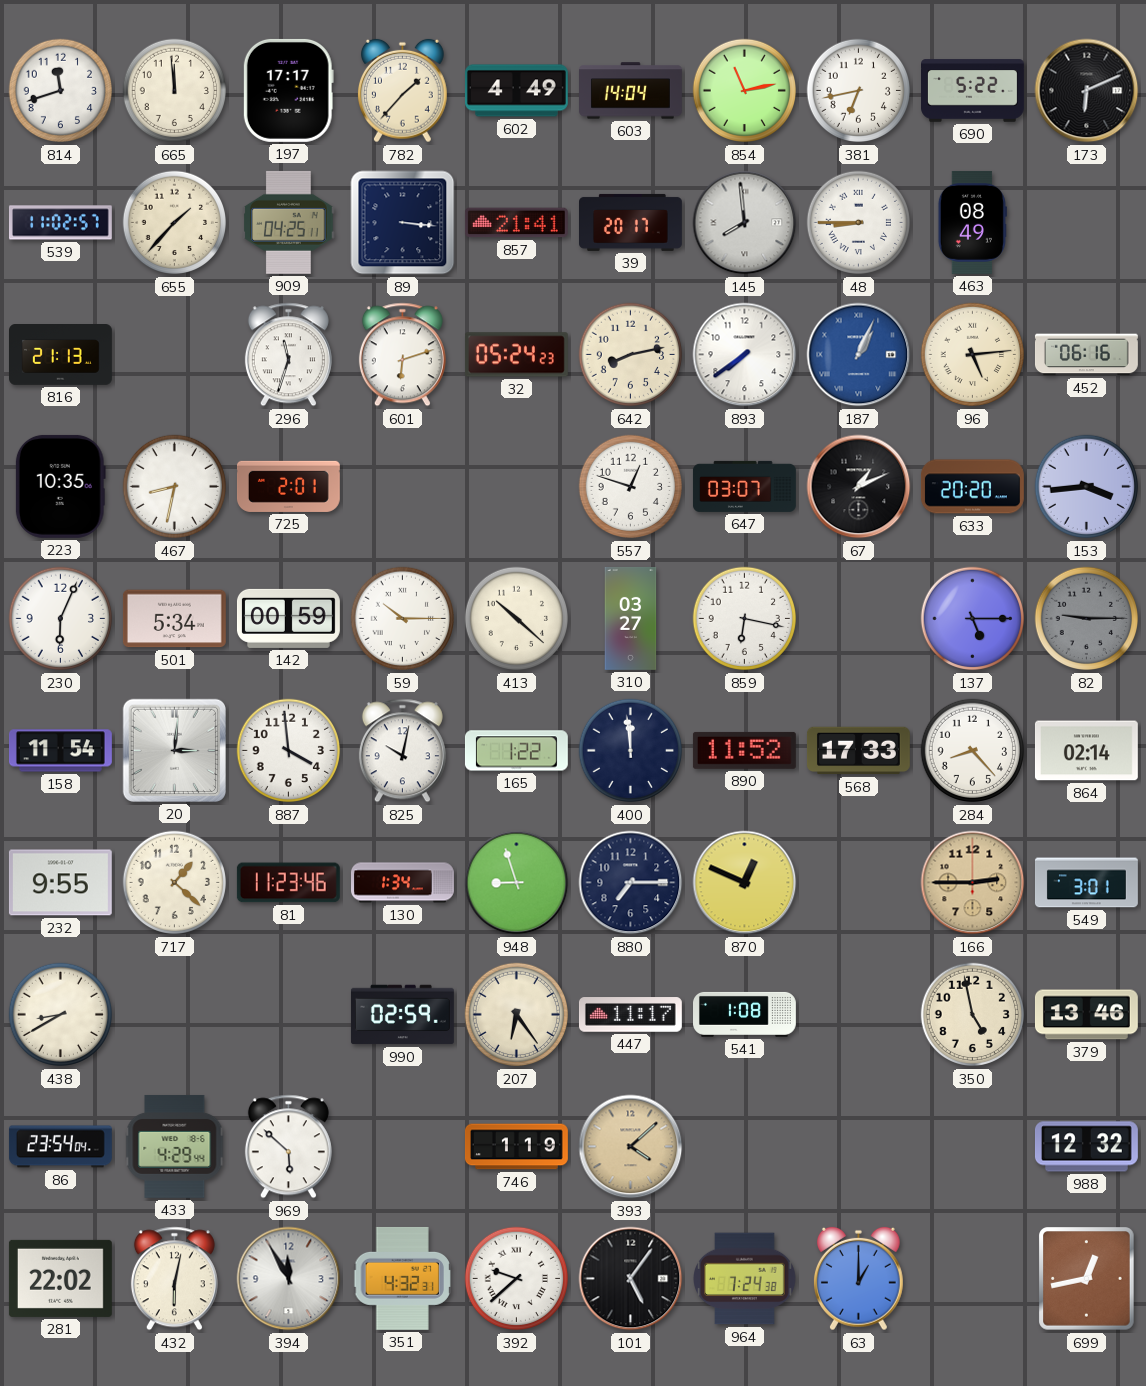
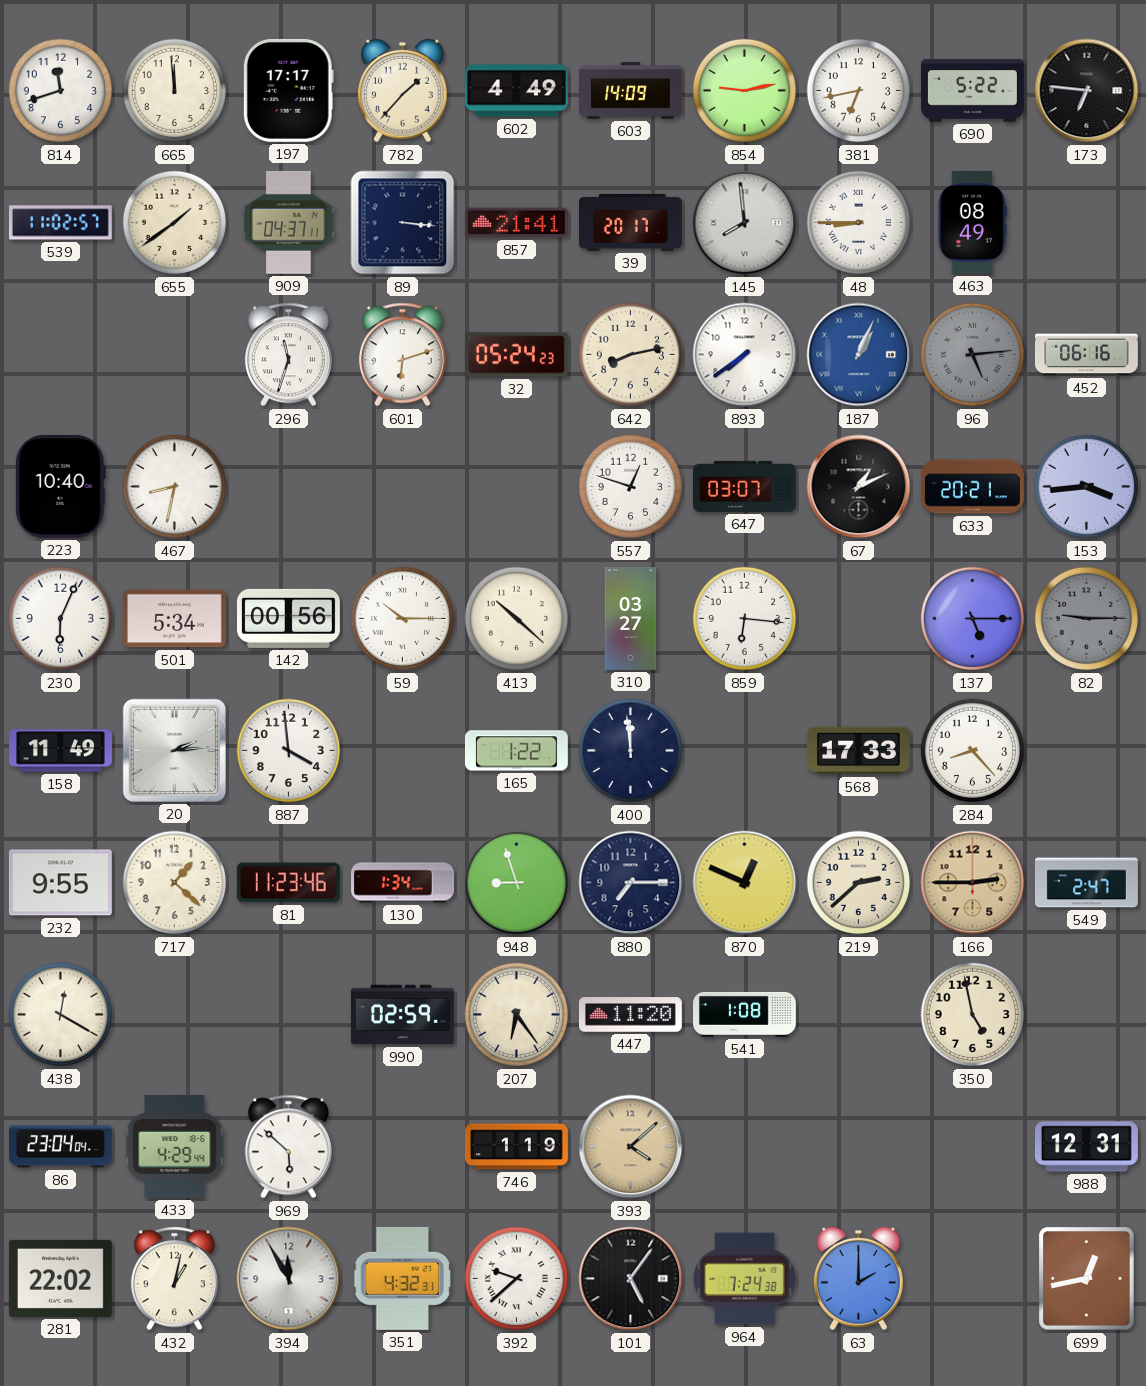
603: 14:04 -> 14:09 (631, 91)
854: 11:13 -> 9:13 (745, 91)
173: 6:11 -> 6:46 (1087, 91)
655: 1:37 -> 1:39 (175, 223)
909: 04:25 -> 04:37 (289, 222)
816: 21:13 -> none (61, 355)
96 dial: cream -> grey (973, 355)
223: 10:35 -> 10:40 (60, 486)
725: 2:01 -> none (288, 486)
633: 20:20 -> 20:21 (972, 487)
142: 00:59 -> 00:56 (288, 618)
859: 6:17 -> 6:16 (745, 619)
158: 11:54 -> 11:49 (61, 751)
20: 3:01 -> 2:14 (174, 750)
825: 10:02 -> none (402, 751)
890: 11:52 -> none (744, 750)
864: 02:14 -> none (1086, 751)
219: none -> 2:38 (859, 883)
549: 3:01 -> 2:47 (1086, 883)
438: 8:40 -> 12:20 (61, 1015)
447: 11:17 -> 11:20 (630, 1015)
379: 13:46 -> none (1086, 1015)
86: 23:54 -> 23:04 (60, 1147)
988: 12:32 -> 12:31 (1086, 1147)
432: 6:02 -> 1:02 (174, 1279)
63: 1:00 -> 2:00 (858, 1279)
